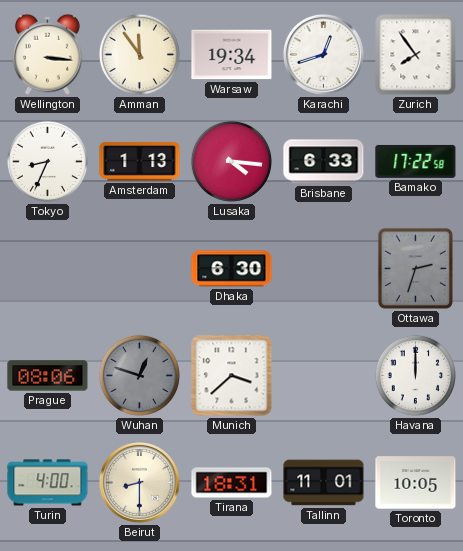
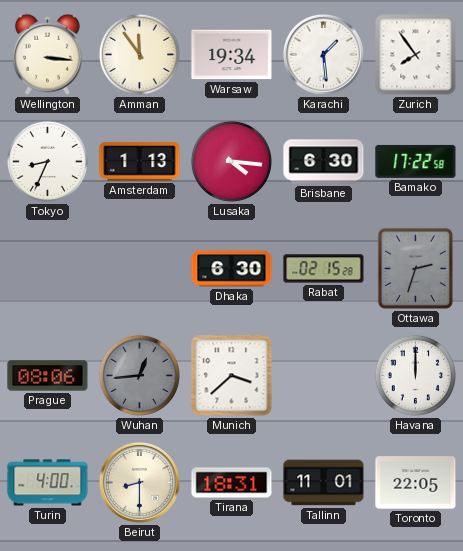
Karachi: 12:42 -> 1:29 (323, 54)
Brisbane: 6:33 -> 6:30 (324, 162)
Rabat: none -> 02:15 (324, 269)
Wuhan: 12:48 -> 12:44 (139, 375)
Toronto: 10:05 -> 22:05 (416, 483)
